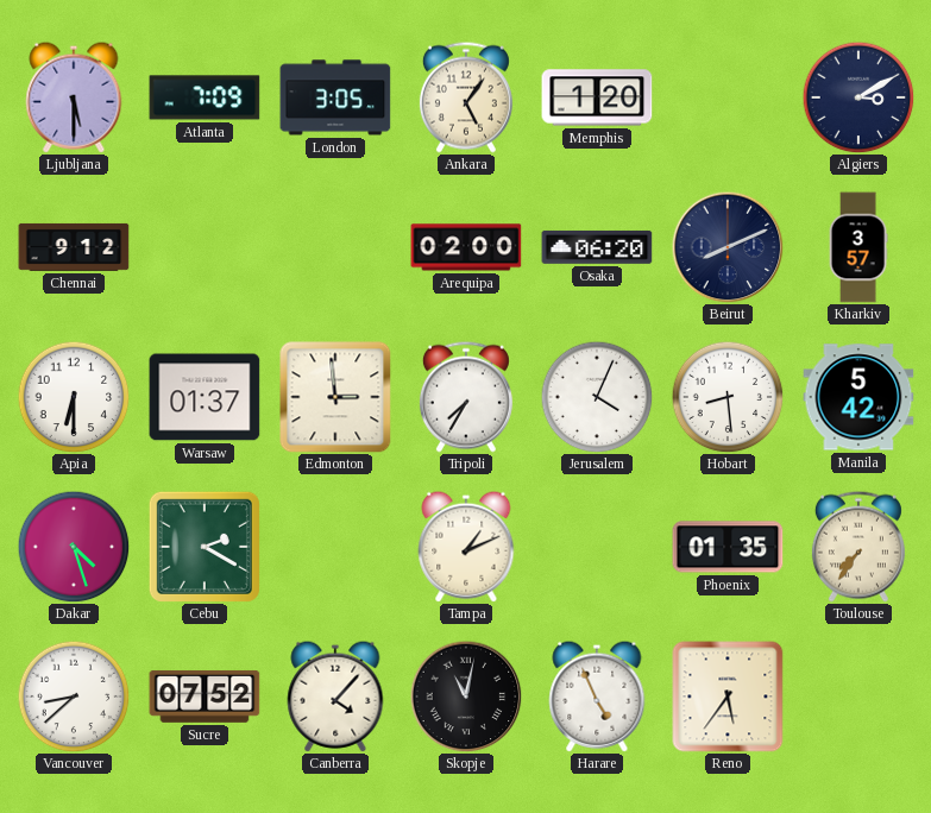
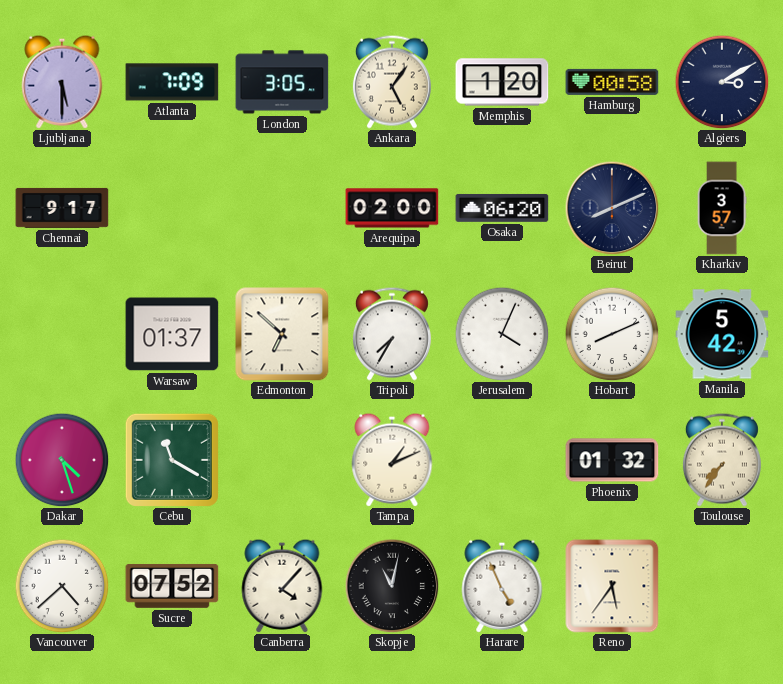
Hamburg: none -> 00:58 (612, 82)
Chennai: 9:12 -> 9:17 (62, 208)
Apia: 6:30 -> none (74, 397)
Edmonton: 2:59 -> 6:52 (282, 334)
Hobart: 8:29 -> 8:11 (612, 334)
Cebu: 2:20 -> 11:20 (172, 460)
Phoenix: 01:35 -> 01:32 (612, 460)
Vancouver: 8:38 -> 4:38 (62, 586)
